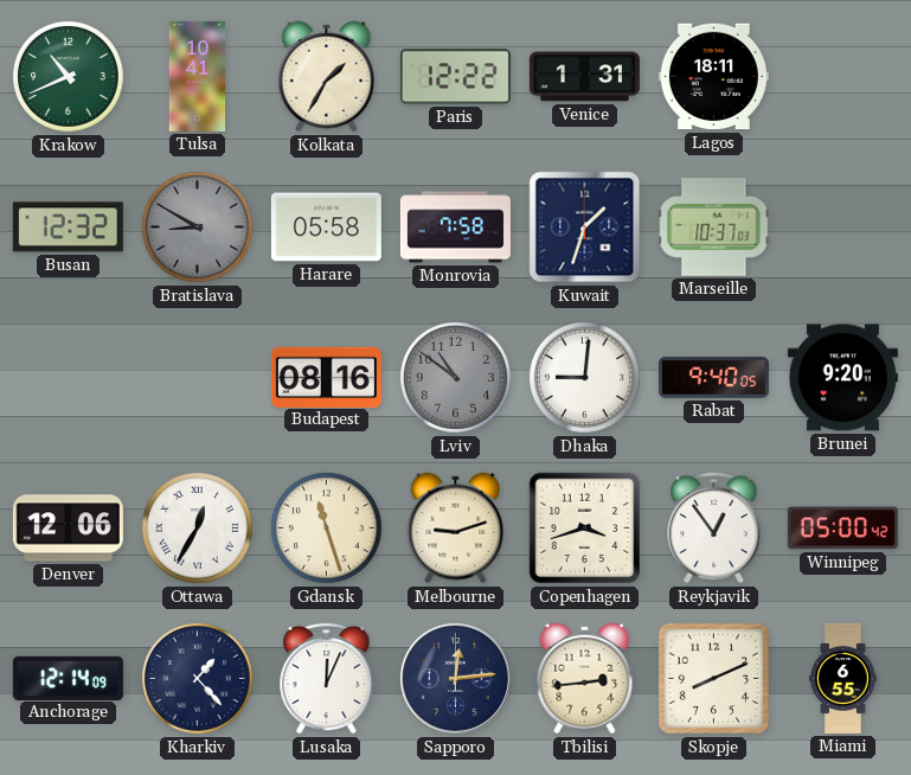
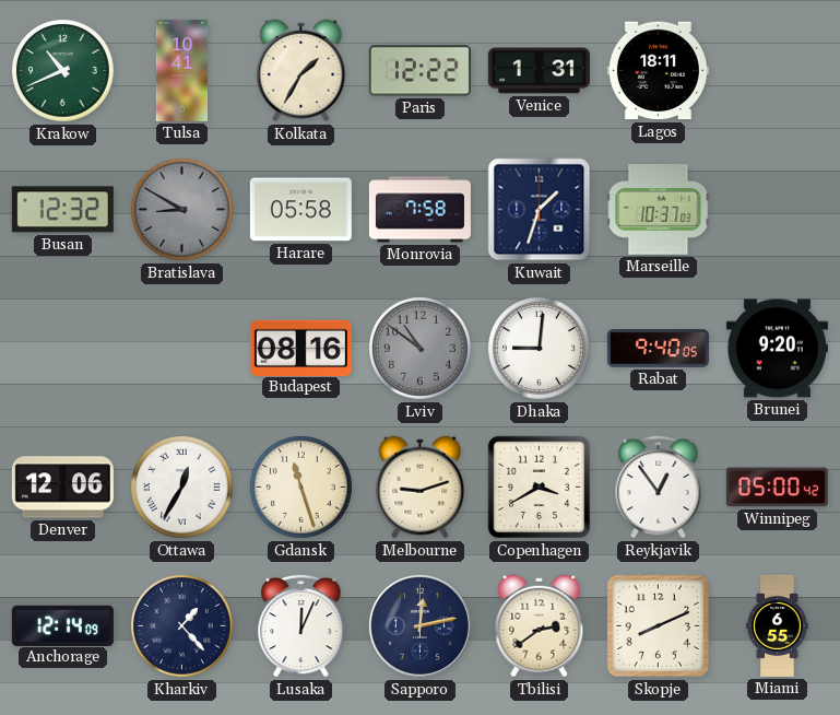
Copenhagen: 3:42 -> 3:40 (540, 488)
Sapporo: 12:14 -> 12:13 (419, 625)
Tbilisi: 2:44 -> 2:39 (540, 626)
